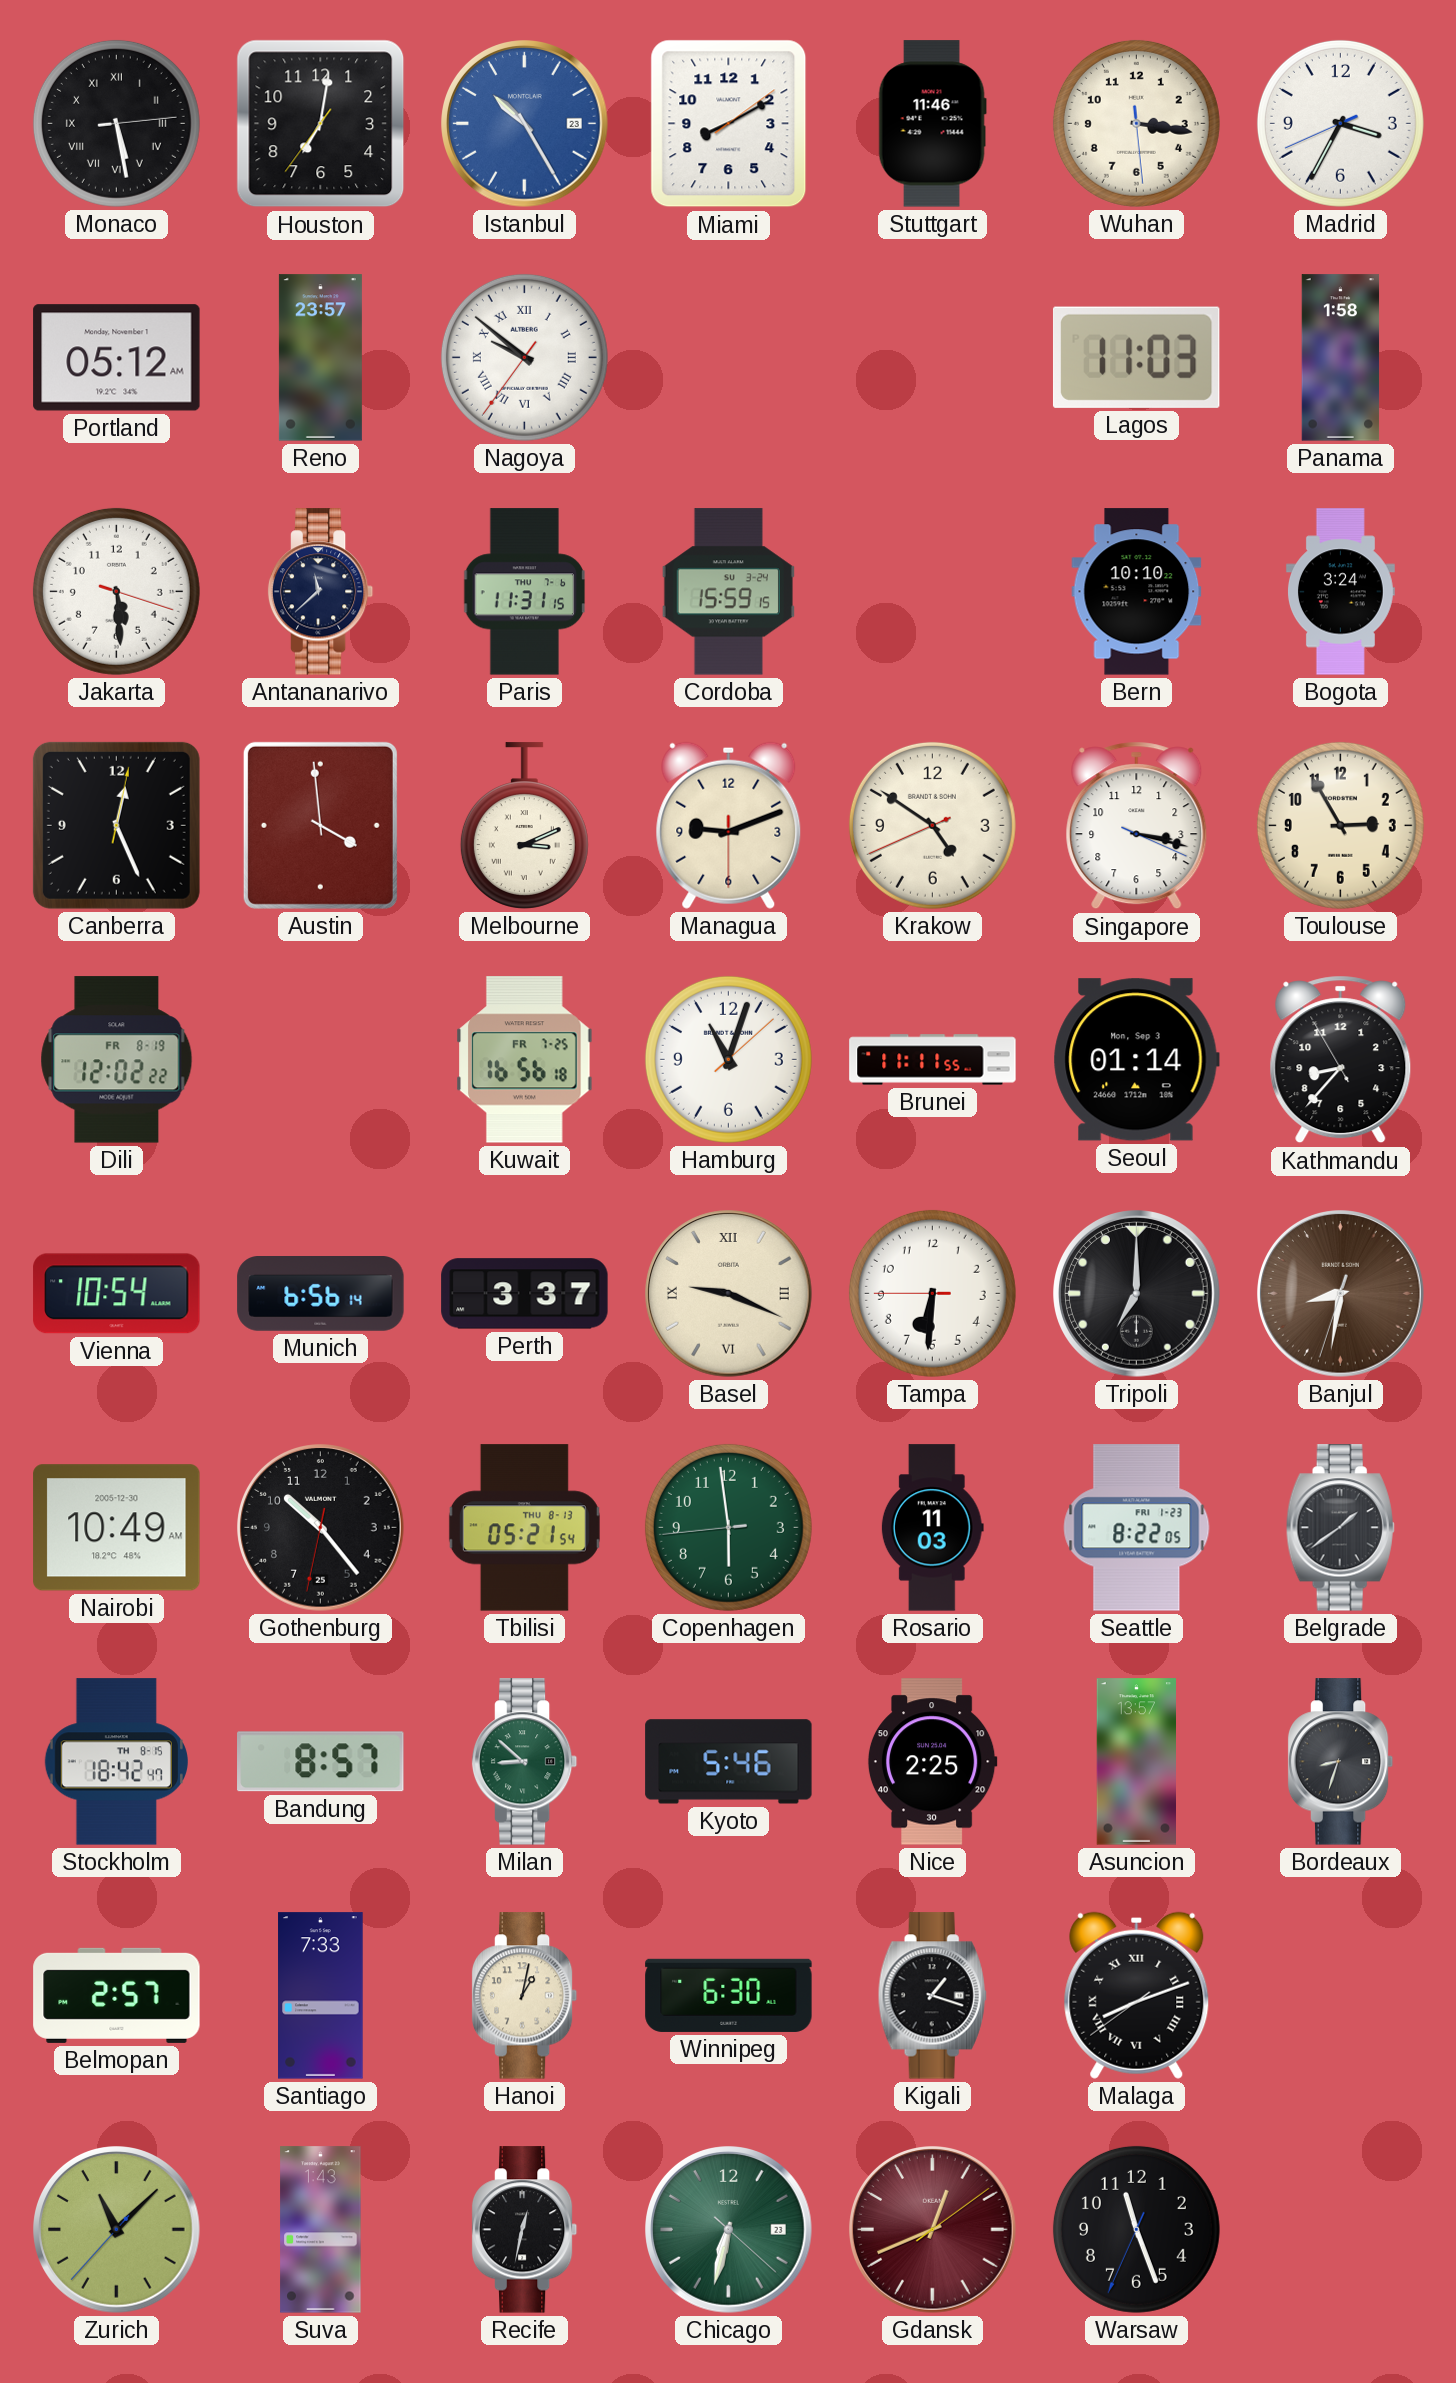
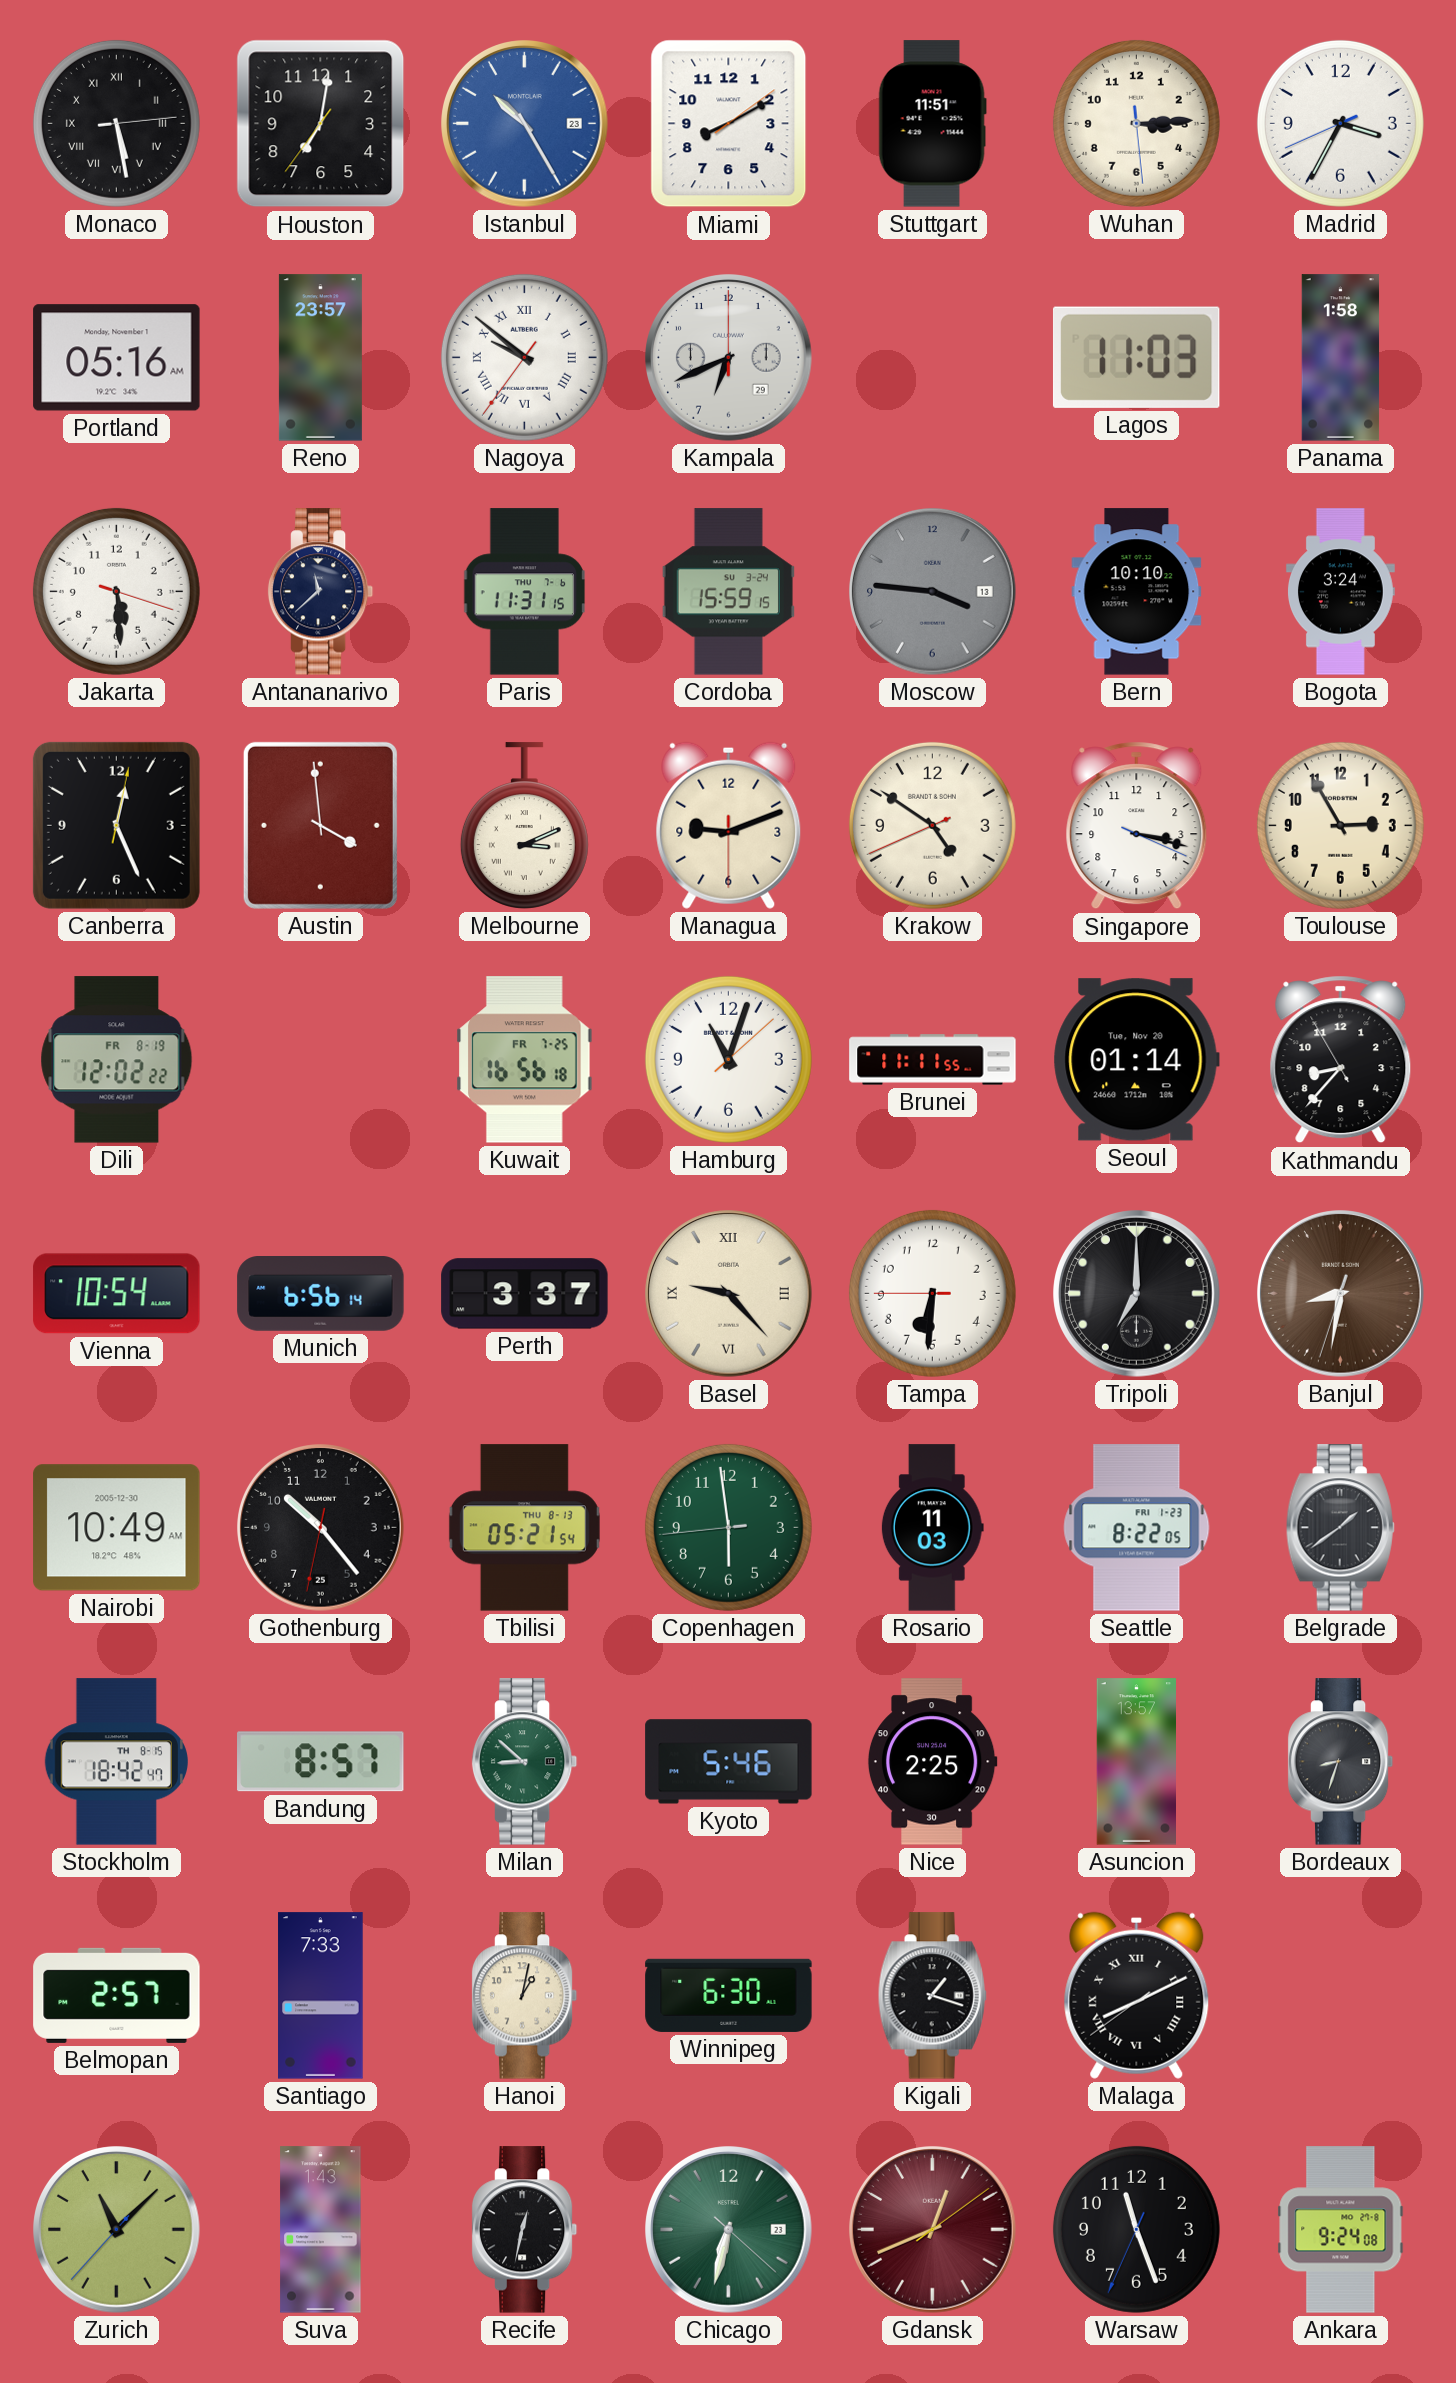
Stuttgart: 11:46 -> 11:51 (932, 124)
Wuhan: 3:16 -> 3:14 (1136, 123)
Portland: 05:12 -> 05:16 (117, 358)
Kampala: none -> 6:41 (729, 358)
Moscow: none -> 3:46 (933, 592)
Seoul date: Mon, Sep 3 -> Tue, Nov 20 (1136, 1060)
Basel: 9:19 -> 9:23 (729, 1294)
Malaga: 8:11 -> 8:10 (1137, 1995)
Ankara: none -> 9:24 (1341, 2230)
